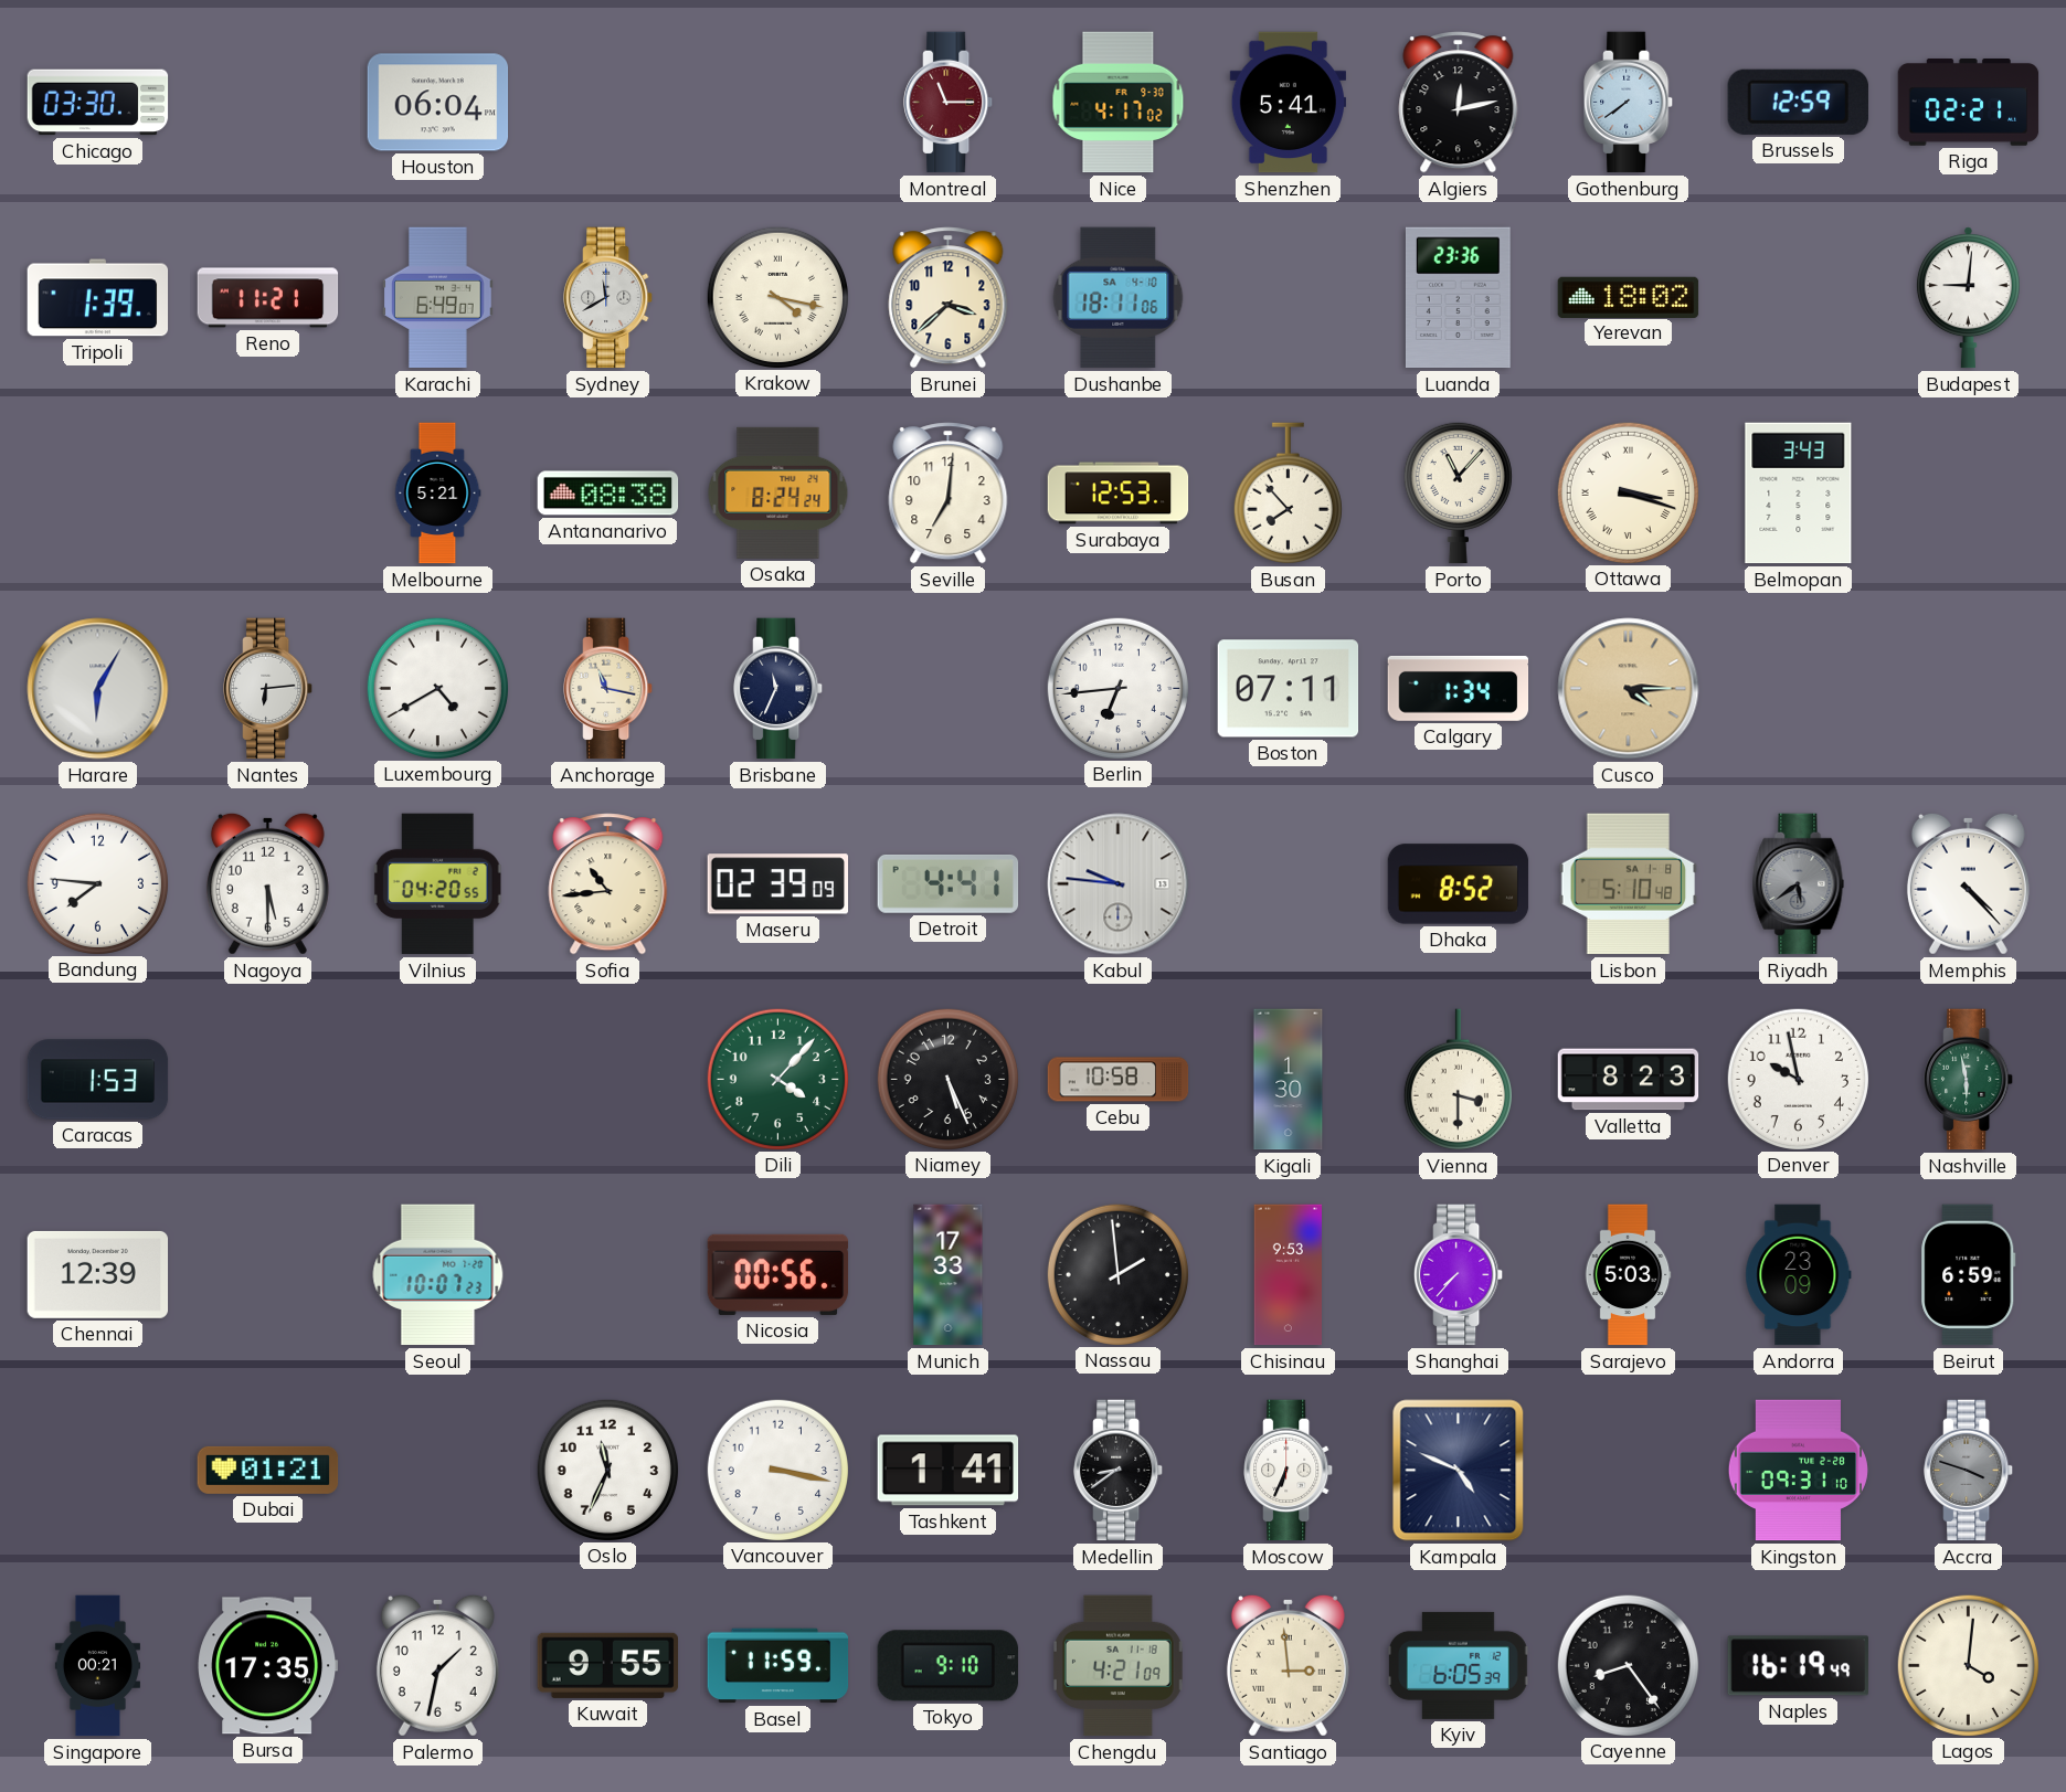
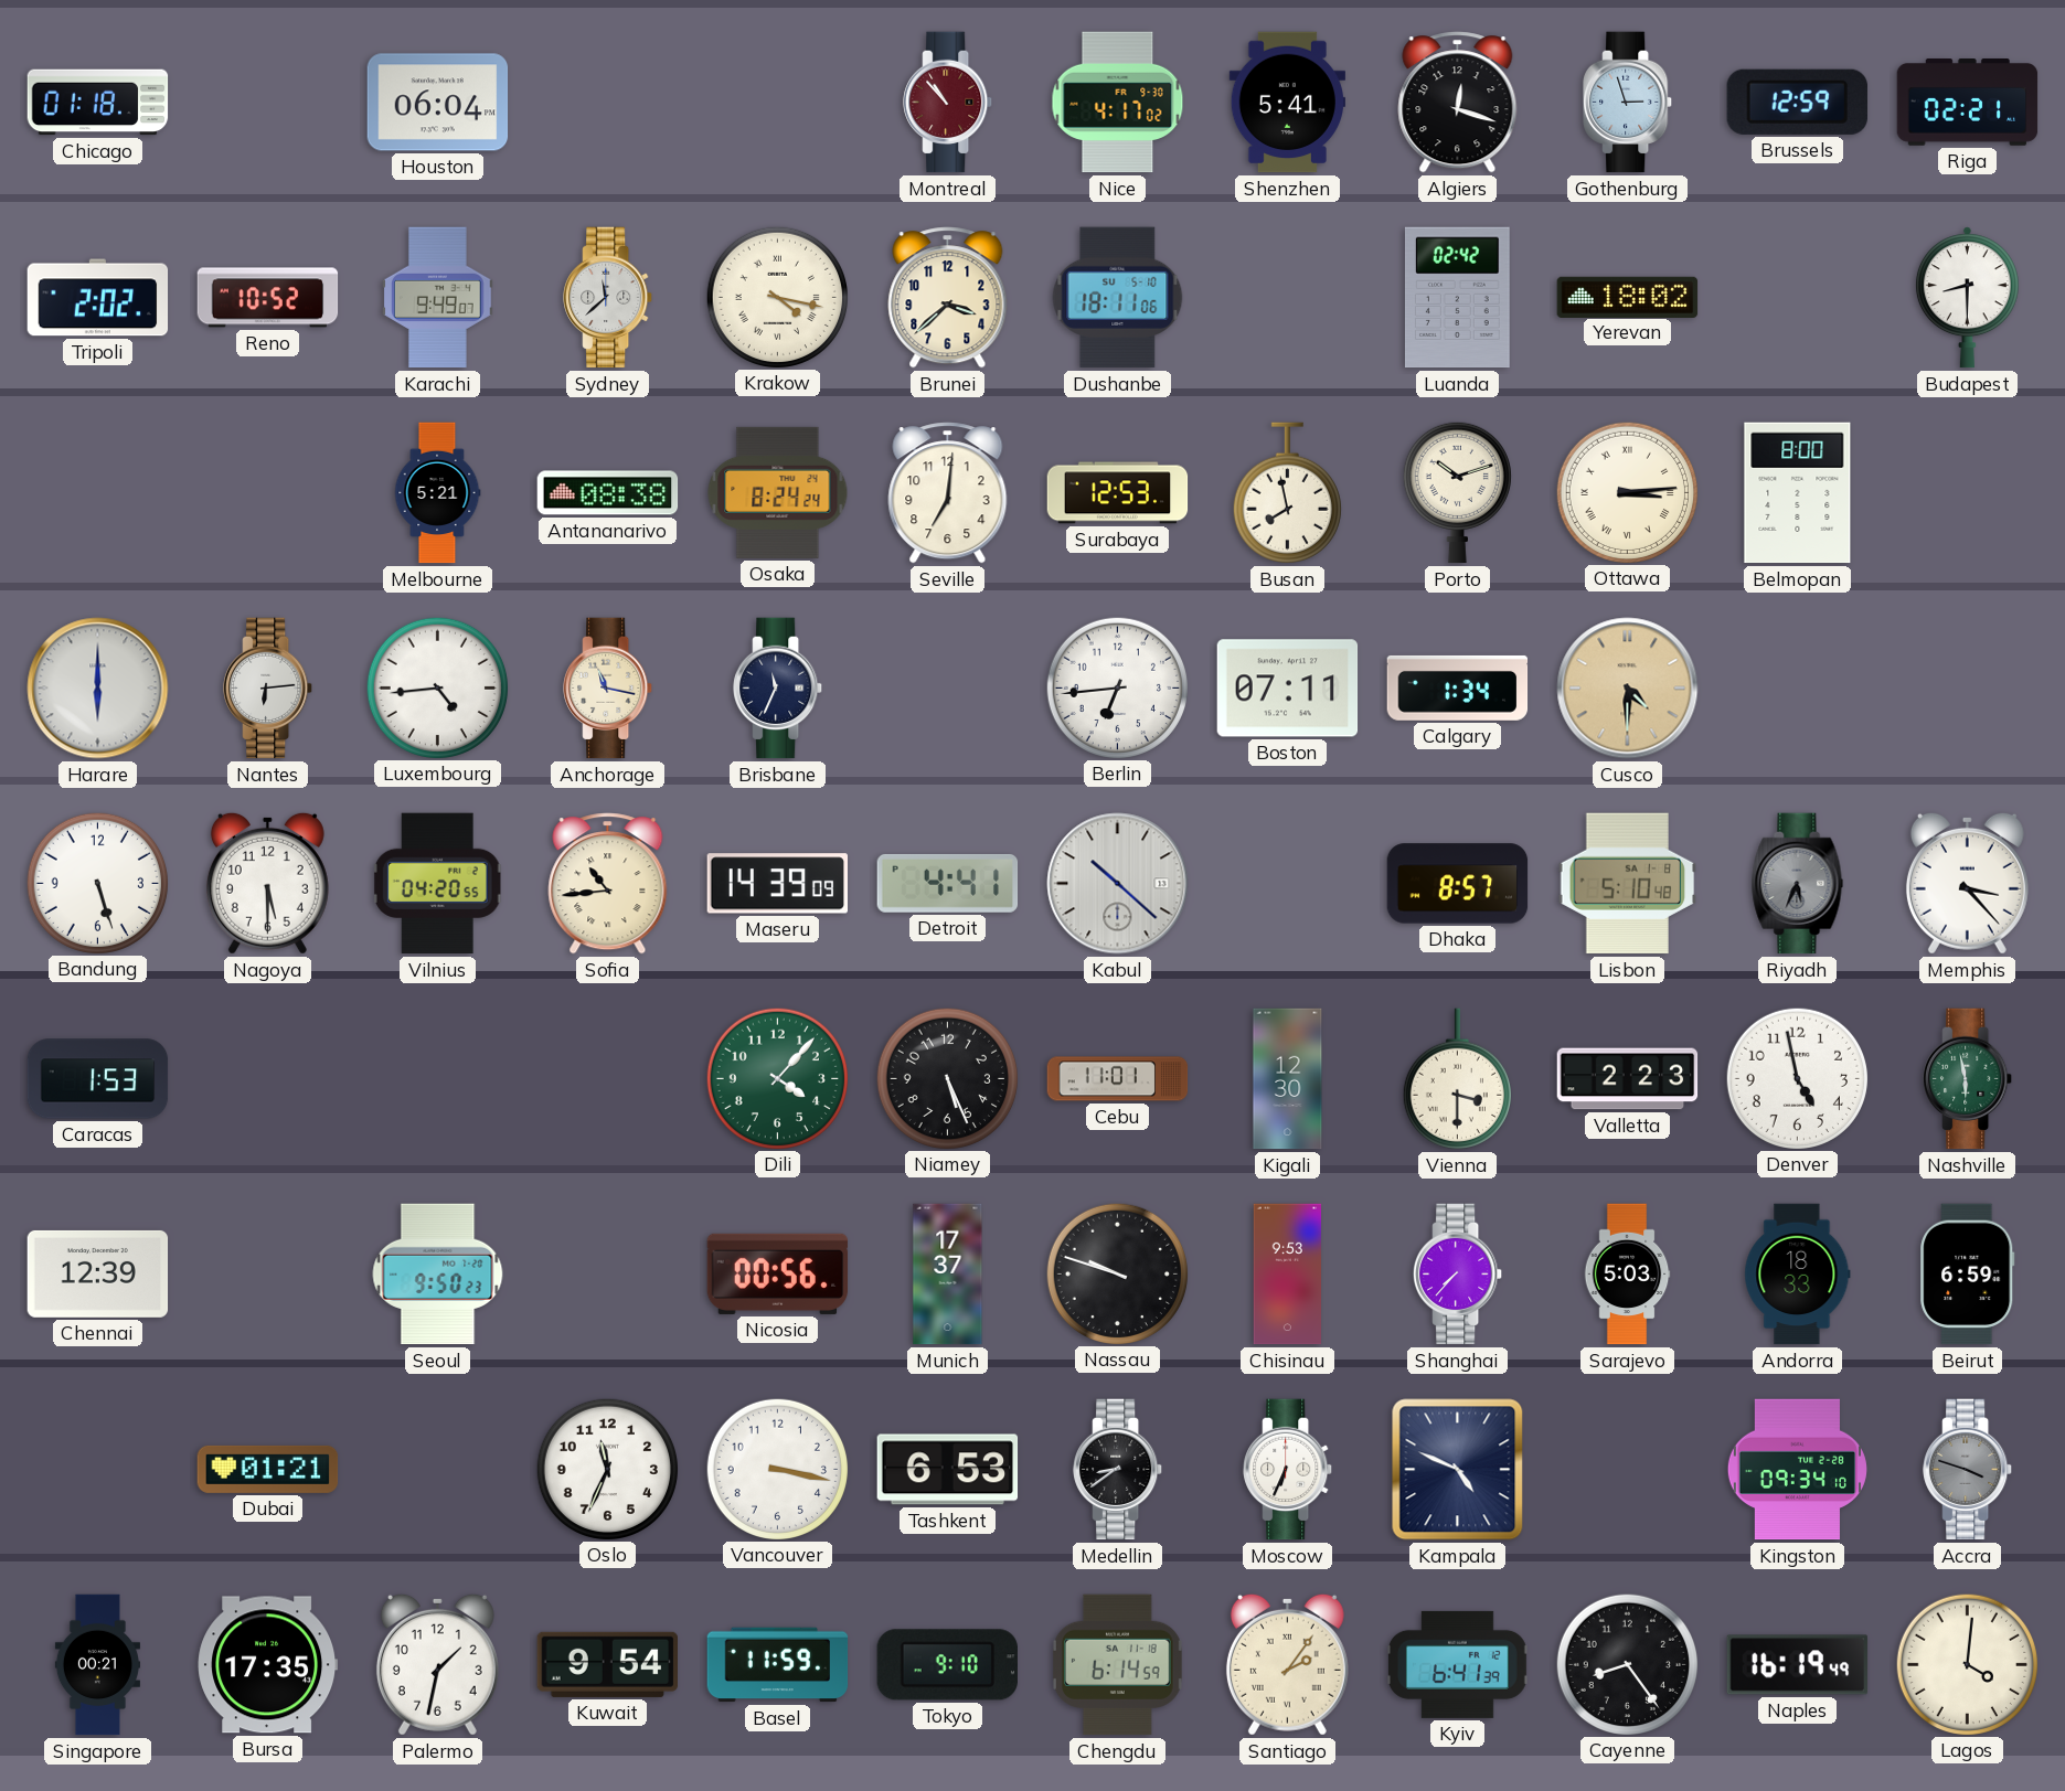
Chicago: 03:30 -> 01:18 (98, 103)
Montreal: 11:15 -> 10:53 (948, 103)
Algiers: 12:13 -> 12:18 (1458, 103)
Gothenburg: 7:39 -> 2:57 (1628, 103)
Tripoli: 1:39 -> 2:02 (98, 298)
Reno: 11:21 -> 10:52 (268, 298)
Karachi: 6:49 -> 9:49 (437, 298)
Sydney: 11:40 -> 11:38 (608, 298)
Dushanbe date: SA 4-10 -> SU 5-10 (1118, 298)
Luanda: 23:36 -> 02:42 (1457, 298)
Budapest: 9:01 -> 8:30 (1967, 298)
Busan: 7:53 -> 7:58 (1287, 493)
Porto: 11:07 -> 10:12 (1457, 492)
Ottawa: 3:18 -> 3:14 (1627, 492)
Belmopan: 3:43 -> 8:00 (1798, 493)
Harare: 6:05 -> 6:00 (98, 689)
Luxembourg: 4:40 -> 4:44 (437, 687)
Cusco: 4:15 -> 4:30 (1628, 689)
Bandung: 7:46 -> 5:27 (97, 883)
Maseru: 02:39 -> 14:39 (778, 884)
Kabul: 9:46 -> 10:22 (1118, 884)
Dhaka: 8:52 -> 8:57 (1458, 884)
Riyadh: 5:39 -> 5:34 (1798, 884)
Memphis: 4:23 -> 3:23 (1967, 883)
Cebu: 10:58 -> 11:01 (1118, 1079)
Kigali: 1:30 -> 12:30 (1288, 1079)
Valletta: 8:23 -> 2:23 (1628, 1079)
Denver: 9:58 -> 4:58 (1797, 1078)
Seoul: 10:07 -> 9:50 (438, 1275)
Munich: 17:33 -> 17:37 (948, 1275)
Nassau: 1:59 -> 9:48 (1117, 1273)
Andorra: 23:09 -> 18:33 (1798, 1275)
Tashkent: 1:41 -> 6:53 (948, 1470)
Kingston: 09:31 -> 09:34 (1797, 1470)
Kuwait: 9:55 -> 9:54 (608, 1664)
Chengdu: 4:21 -> 6:14 (1118, 1665)
Santiago: 2:59 -> 2:06 (1287, 1664)
Kyiv: 6:05 -> 6:41 (1457, 1664)
